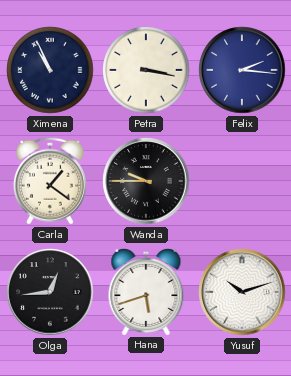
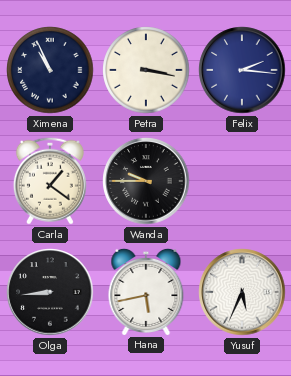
Olga: 12:44 -> 8:44 (50, 292)
Hana: 5:42 -> 5:43 (146, 291)
Yusuf: 10:12 -> 5:34 (242, 292)
